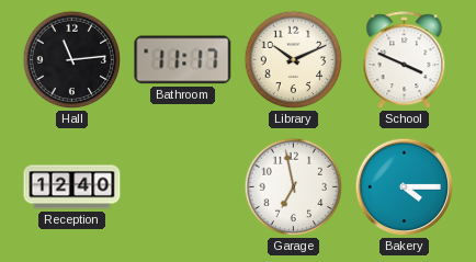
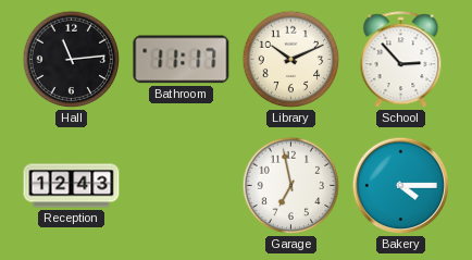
School: 3:49 -> 2:53 (401, 60)
Reception: 12:40 -> 12:43 (72, 186)
